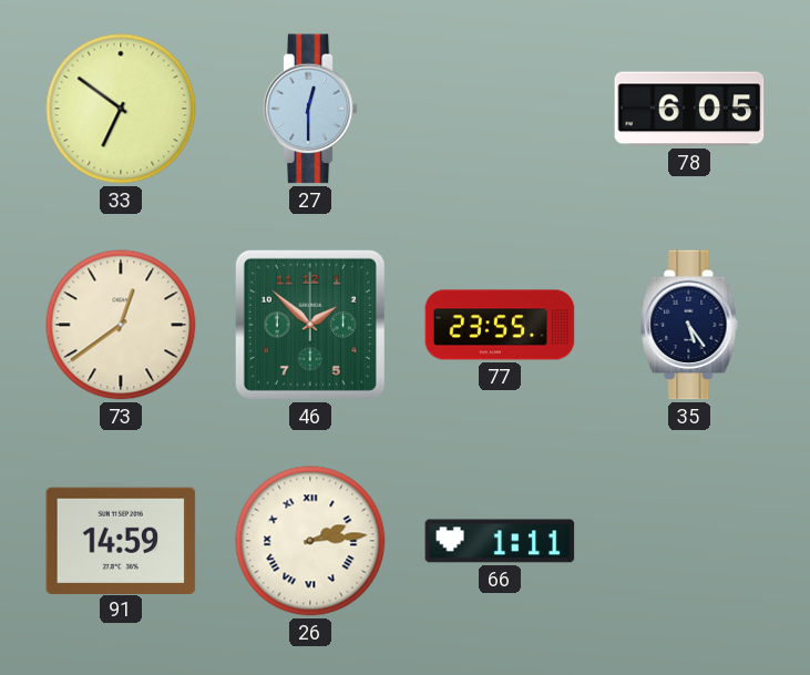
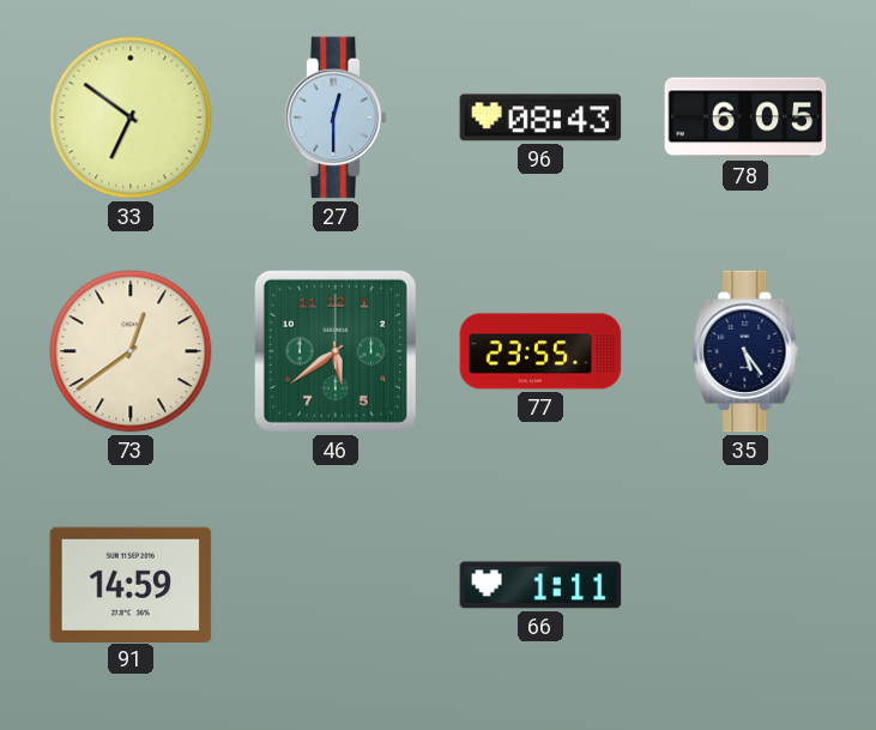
96: none -> 08:43 (540, 117)
46: 1:52 -> 5:39 (336, 351)
26: 2:14 -> none (310, 541)
